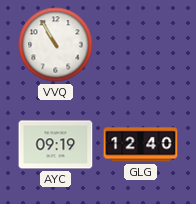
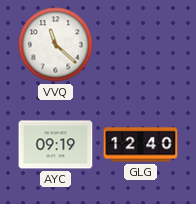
VVQ: 10:55 -> 11:22 (56, 45)
